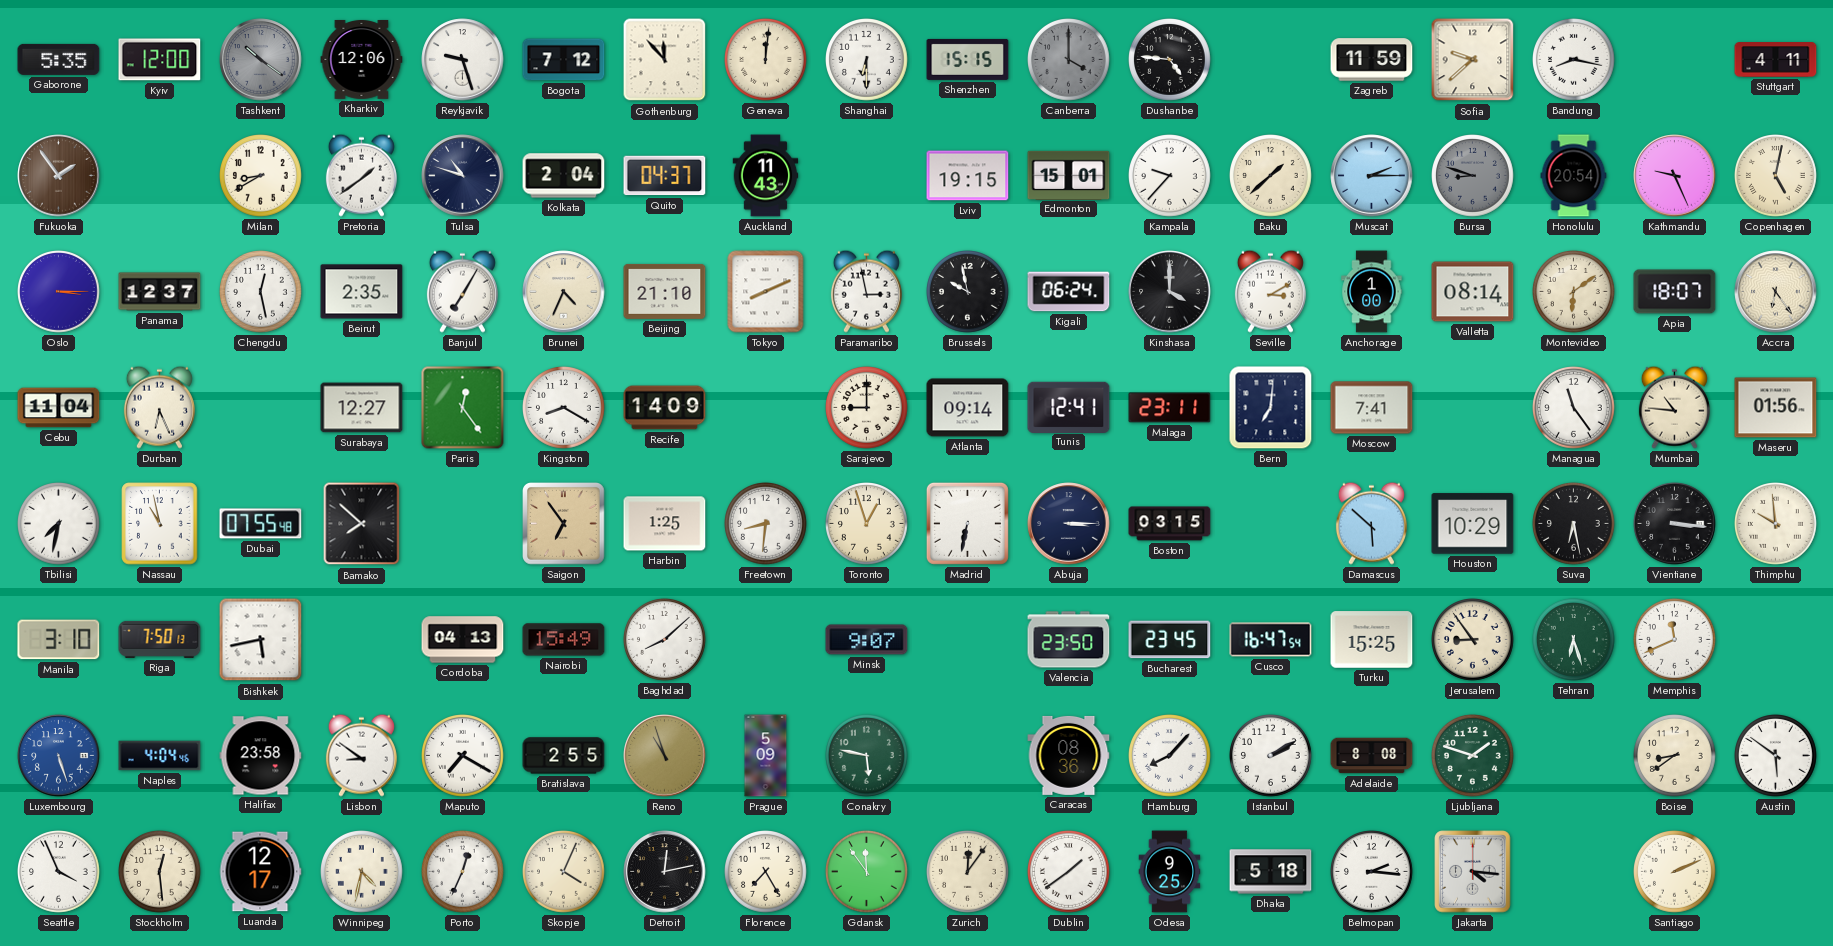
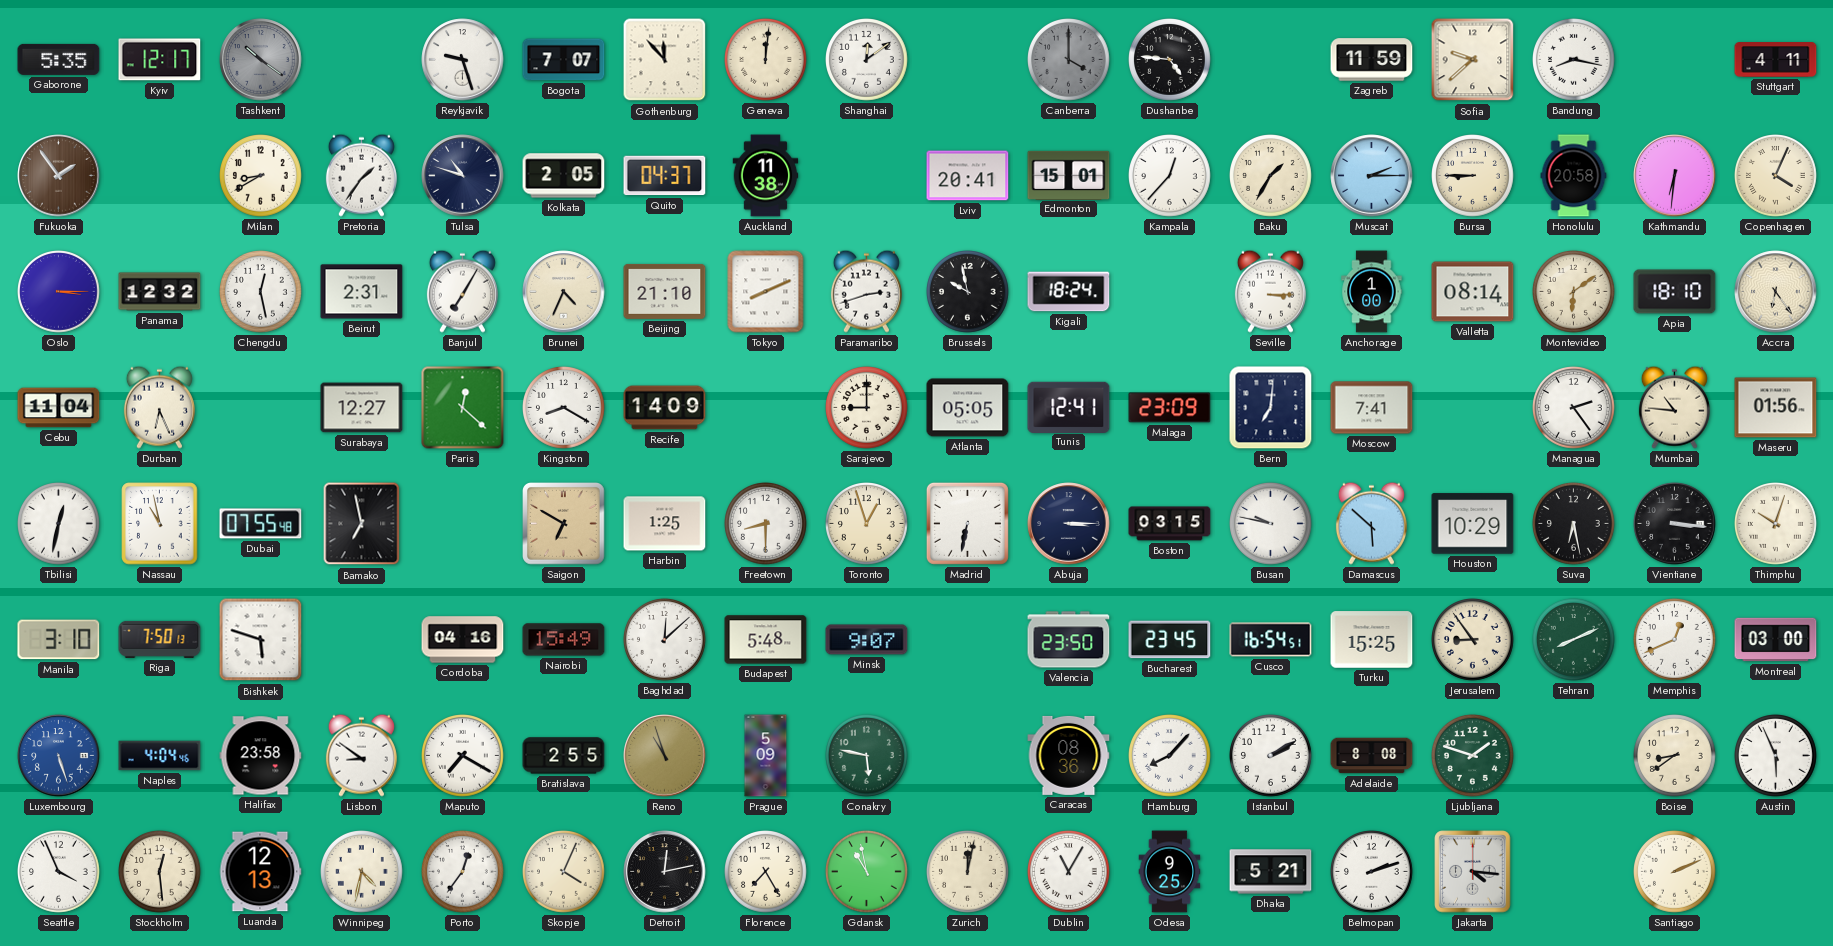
Kyiv: 12:00 -> 12:17 (160, 60)
Kharkiv: 12:06 -> none (362, 59)
Bogota: 7:12 -> 7:07 (564, 60)
Shanghai: 6:30 -> 12:09 (867, 60)
Shenzhen: 15:15 -> none (968, 59)
Pretoria: 1:39 -> 1:36 (361, 175)
Kolkata: 2:04 -> 2:05 (564, 176)
Auckland: 11:43 -> 11:38 (766, 176)
Lviv: 19:15 -> 20:41 (968, 176)
Kampala: 9:37 -> 12:37 (1170, 176)
Baku: 1:38 -> 1:35 (1271, 176)
Bursa: 8:48 -> 8:45 (1473, 176)
Bursa dial: grey -> cream (1473, 176)
Honolulu: 20:54 -> 20:58 (1574, 176)
Kathmandu: 9:26 -> 6:31 (1675, 176)
Copenhagen: 5:02 -> 4:04 (1776, 176)
Panama: 12:37 -> 12:32 (160, 292)
Beirut: 2:35 -> 2:31 (362, 292)
Paramaribo: 2:58 -> 2:42 (866, 291)
Kigali: 06:24 -> 18:24 (1069, 292)
Kinshasa: 4:00 -> none (1170, 292)
Seville: 3:10 -> 3:15 (1270, 291)
Apia: 18:07 -> 18:10 (1675, 292)
Paris: 12:24 -> 12:22 (463, 408)
Atlanta: 09:14 -> 05:05 (968, 408)
Malaga: 23:11 -> 23:09 (1170, 408)
Managua: 11:24 -> 2:24 (1574, 408)
Tbilisi: 7:32 -> 12:32 (59, 524)
Bamako: 7:52 -> 6:58 (362, 524)
Saigon: 6:54 -> 6:50 (564, 524)
Freetown: 8:31 -> 8:30 (766, 524)
Busan: none -> 9:47 (1271, 524)
Thimphu: 9:59 -> 10:03 (1776, 524)
Bishkek: 5:43 -> 5:48 (261, 640)
Cordoba: 04:13 -> 04:16 (463, 640)
Baghdad: 8:08 -> 12:08 (665, 640)
Budapest: none -> 5:48 (766, 640)
Cusco: 16:47 -> 16:54 (1271, 640)
Tehran: 6:27 -> 8:11 (1574, 640)
Memphis: 11:41 -> 12:41 (1675, 640)
Montreal: none -> 03:00 (1776, 640)
Austin: 5:51 -> 5:56 (1776, 756)
Luanda: 12:17 -> 12:13 (260, 872)
Porto: 12:34 -> 12:36 (463, 872)
Gdansk: 11:54 -> 10:58 (867, 872)
Zurich: 12:06 -> 12:02 (968, 872)
Dublin: 1:39 -> 11:05 (1069, 872)
Dhaka: 5:18 -> 5:21 (1271, 872)
Belmopan: 2:16 -> 2:12 (1372, 872)
